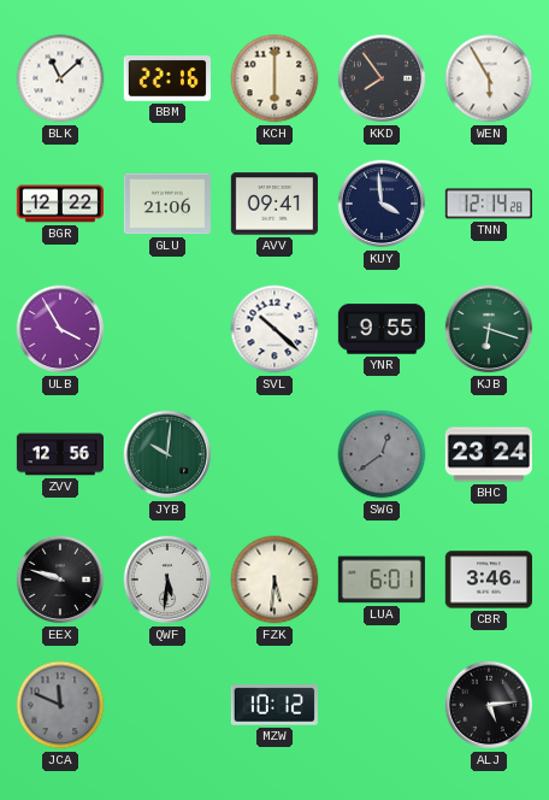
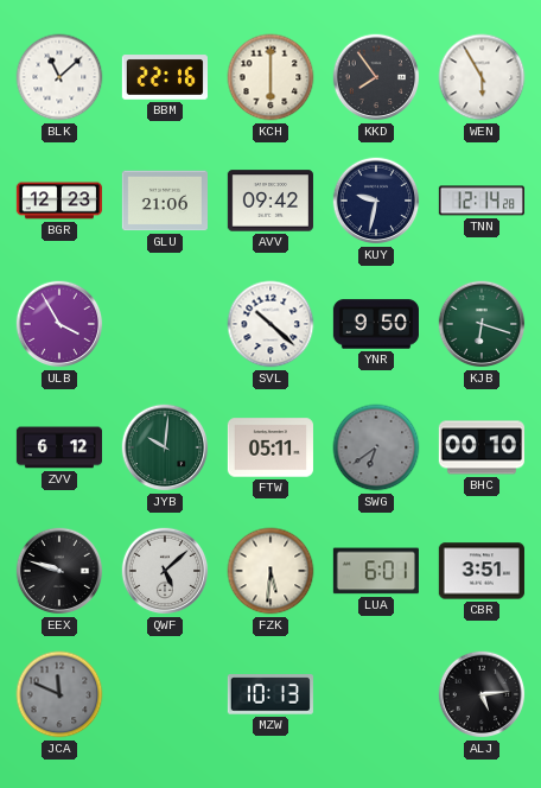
BGR: 12:22 -> 12:23 (59, 201)
AVV: 09:41 -> 09:42 (270, 201)
KUY: 3:59 -> 9:32 (376, 201)
YNR: 9:55 -> 9:50 (375, 324)
ZVV: 12:56 -> 6:12 (58, 447)
FTW: none -> 05:11 (270, 447)
SWG: 12:39 -> 6:39 (376, 447)
BHC: 23:24 -> 00:10 (482, 447)
QWF: 5:31 -> 5:08 (165, 571)
CBR: 3:46 -> 3:51 (482, 571)
MZW: 10:12 -> 10:13 (270, 694)
